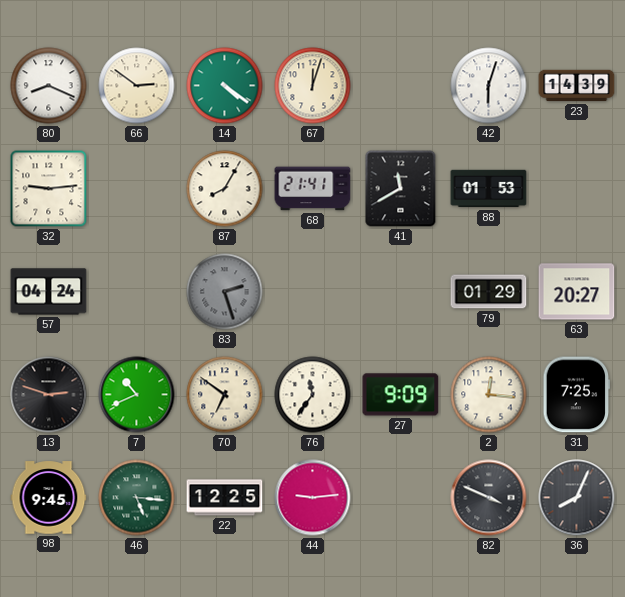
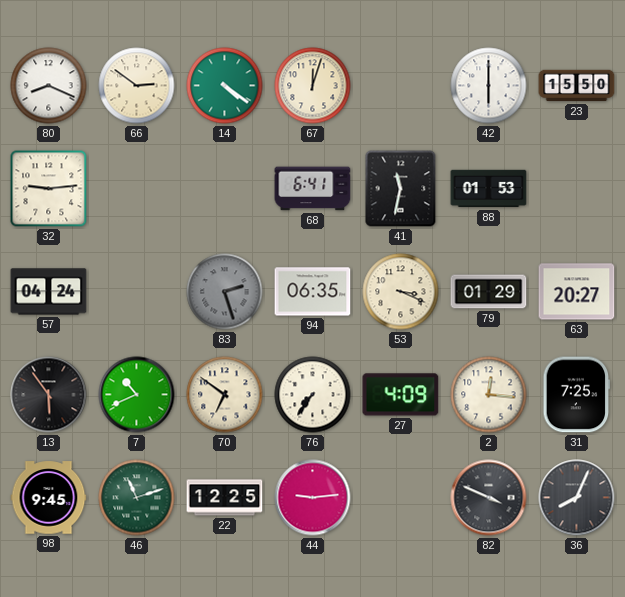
42: 6:03 -> 6:00 (489, 86)
23: 14:39 -> 15:50 (577, 86)
87: 8:05 -> none (225, 189)
68: 21:41 -> 6:41 (313, 189)
41: 11:40 -> 11:32 (401, 189)
94: none -> 06:35 (313, 292)
53: none -> 3:19 (401, 292)
13: 2:48 -> 5:54 (49, 395)
76: 11:36 -> 7:36 (313, 395)
27: 9:09 -> 4:09 (401, 395)
46: 5:16 -> 11:12 (137, 498)
